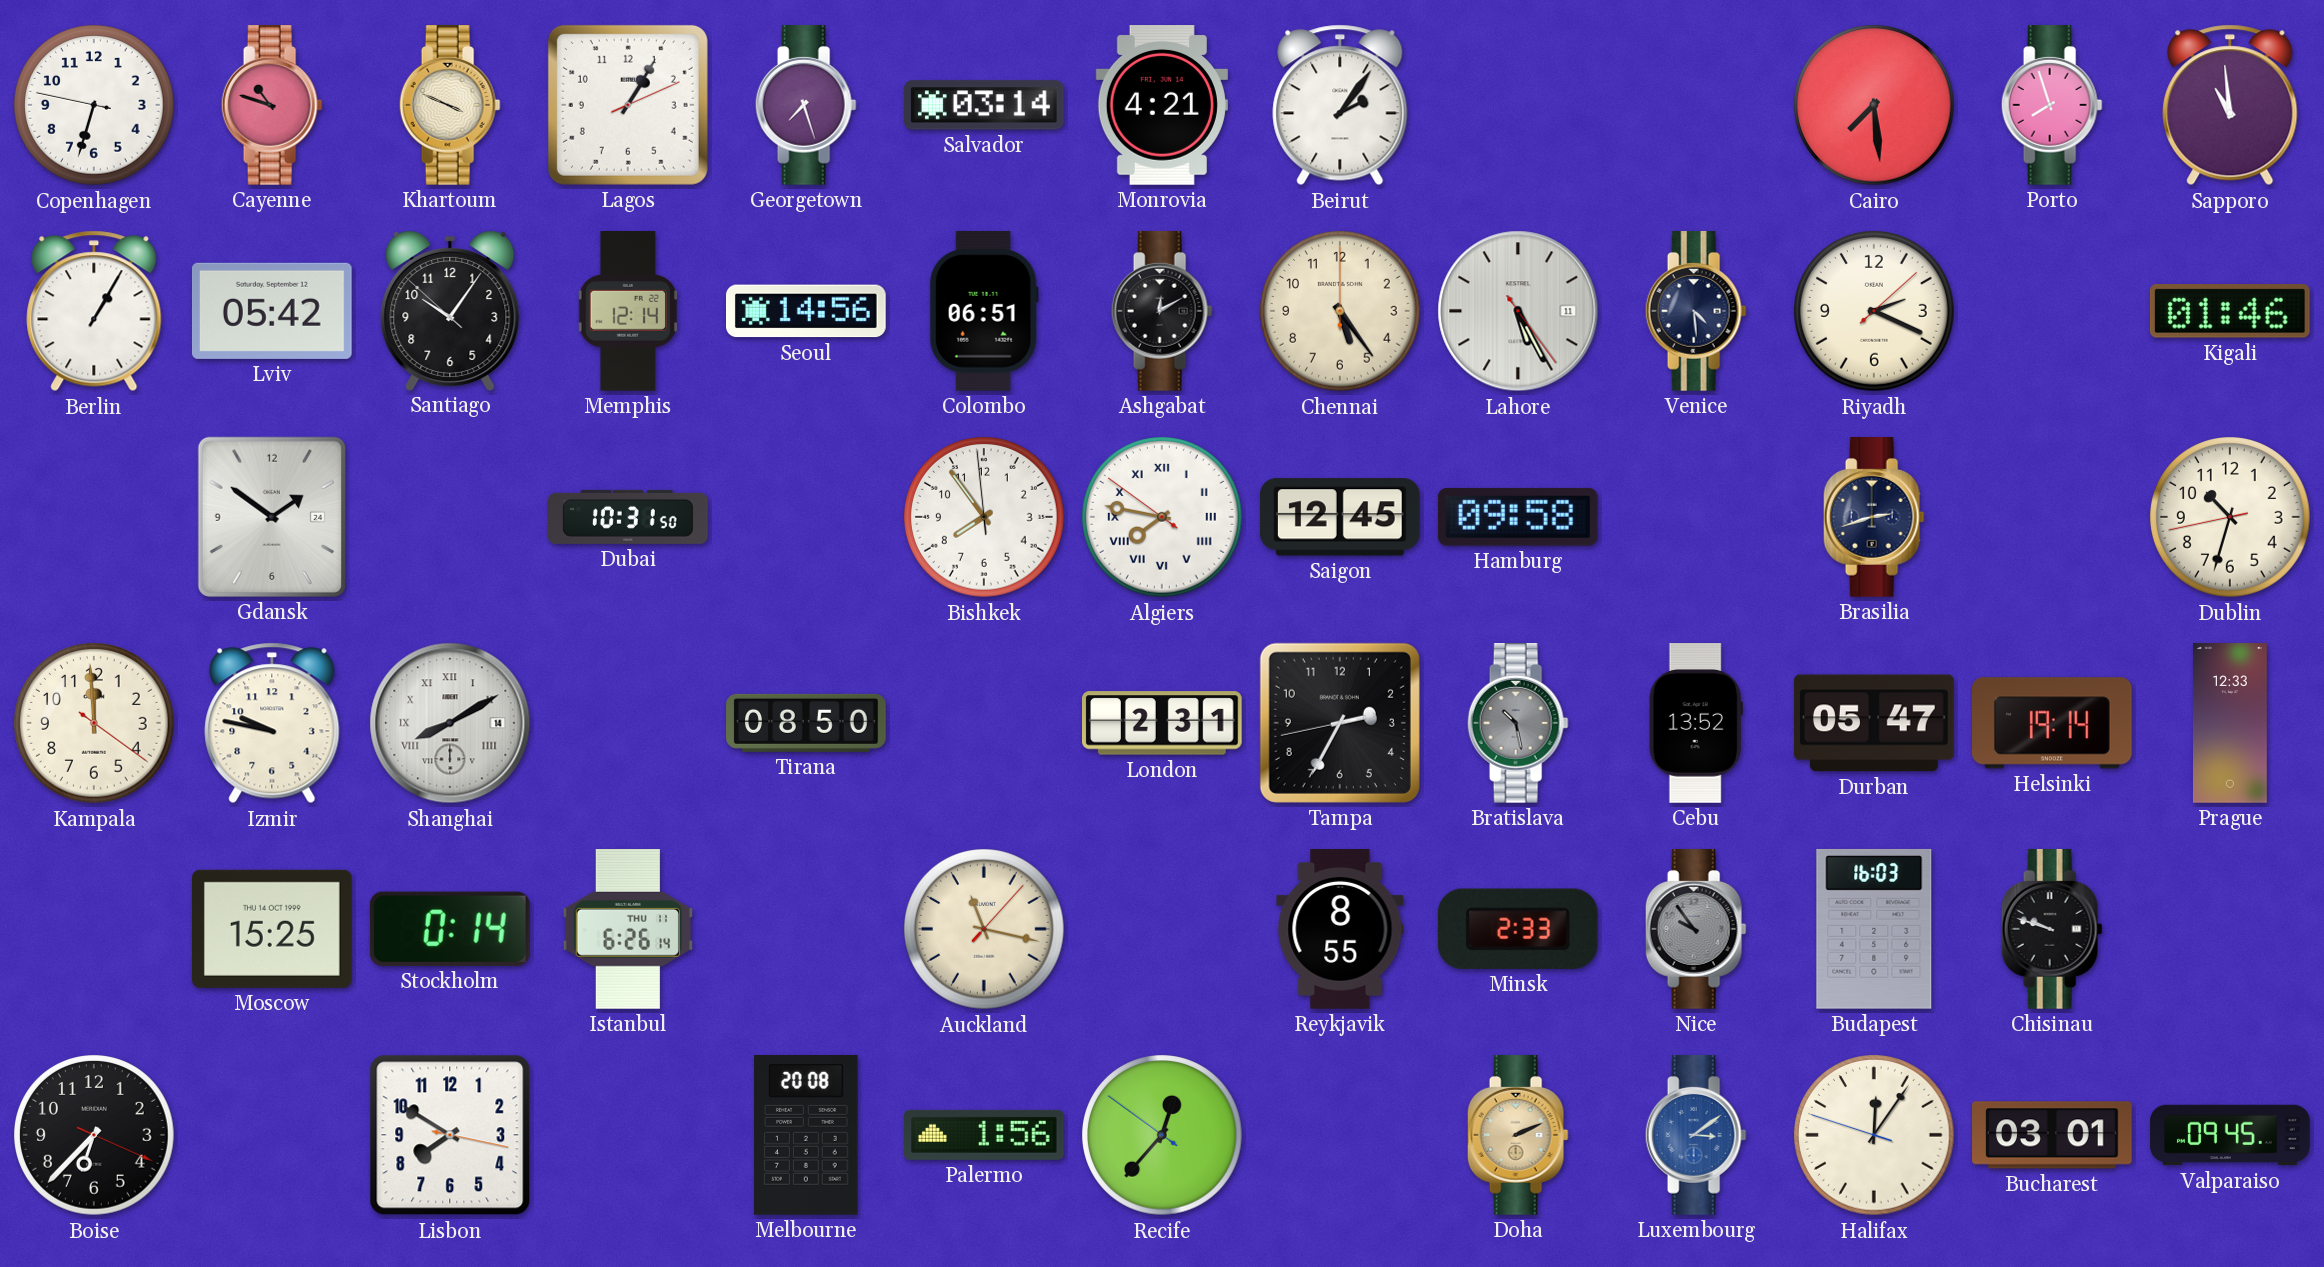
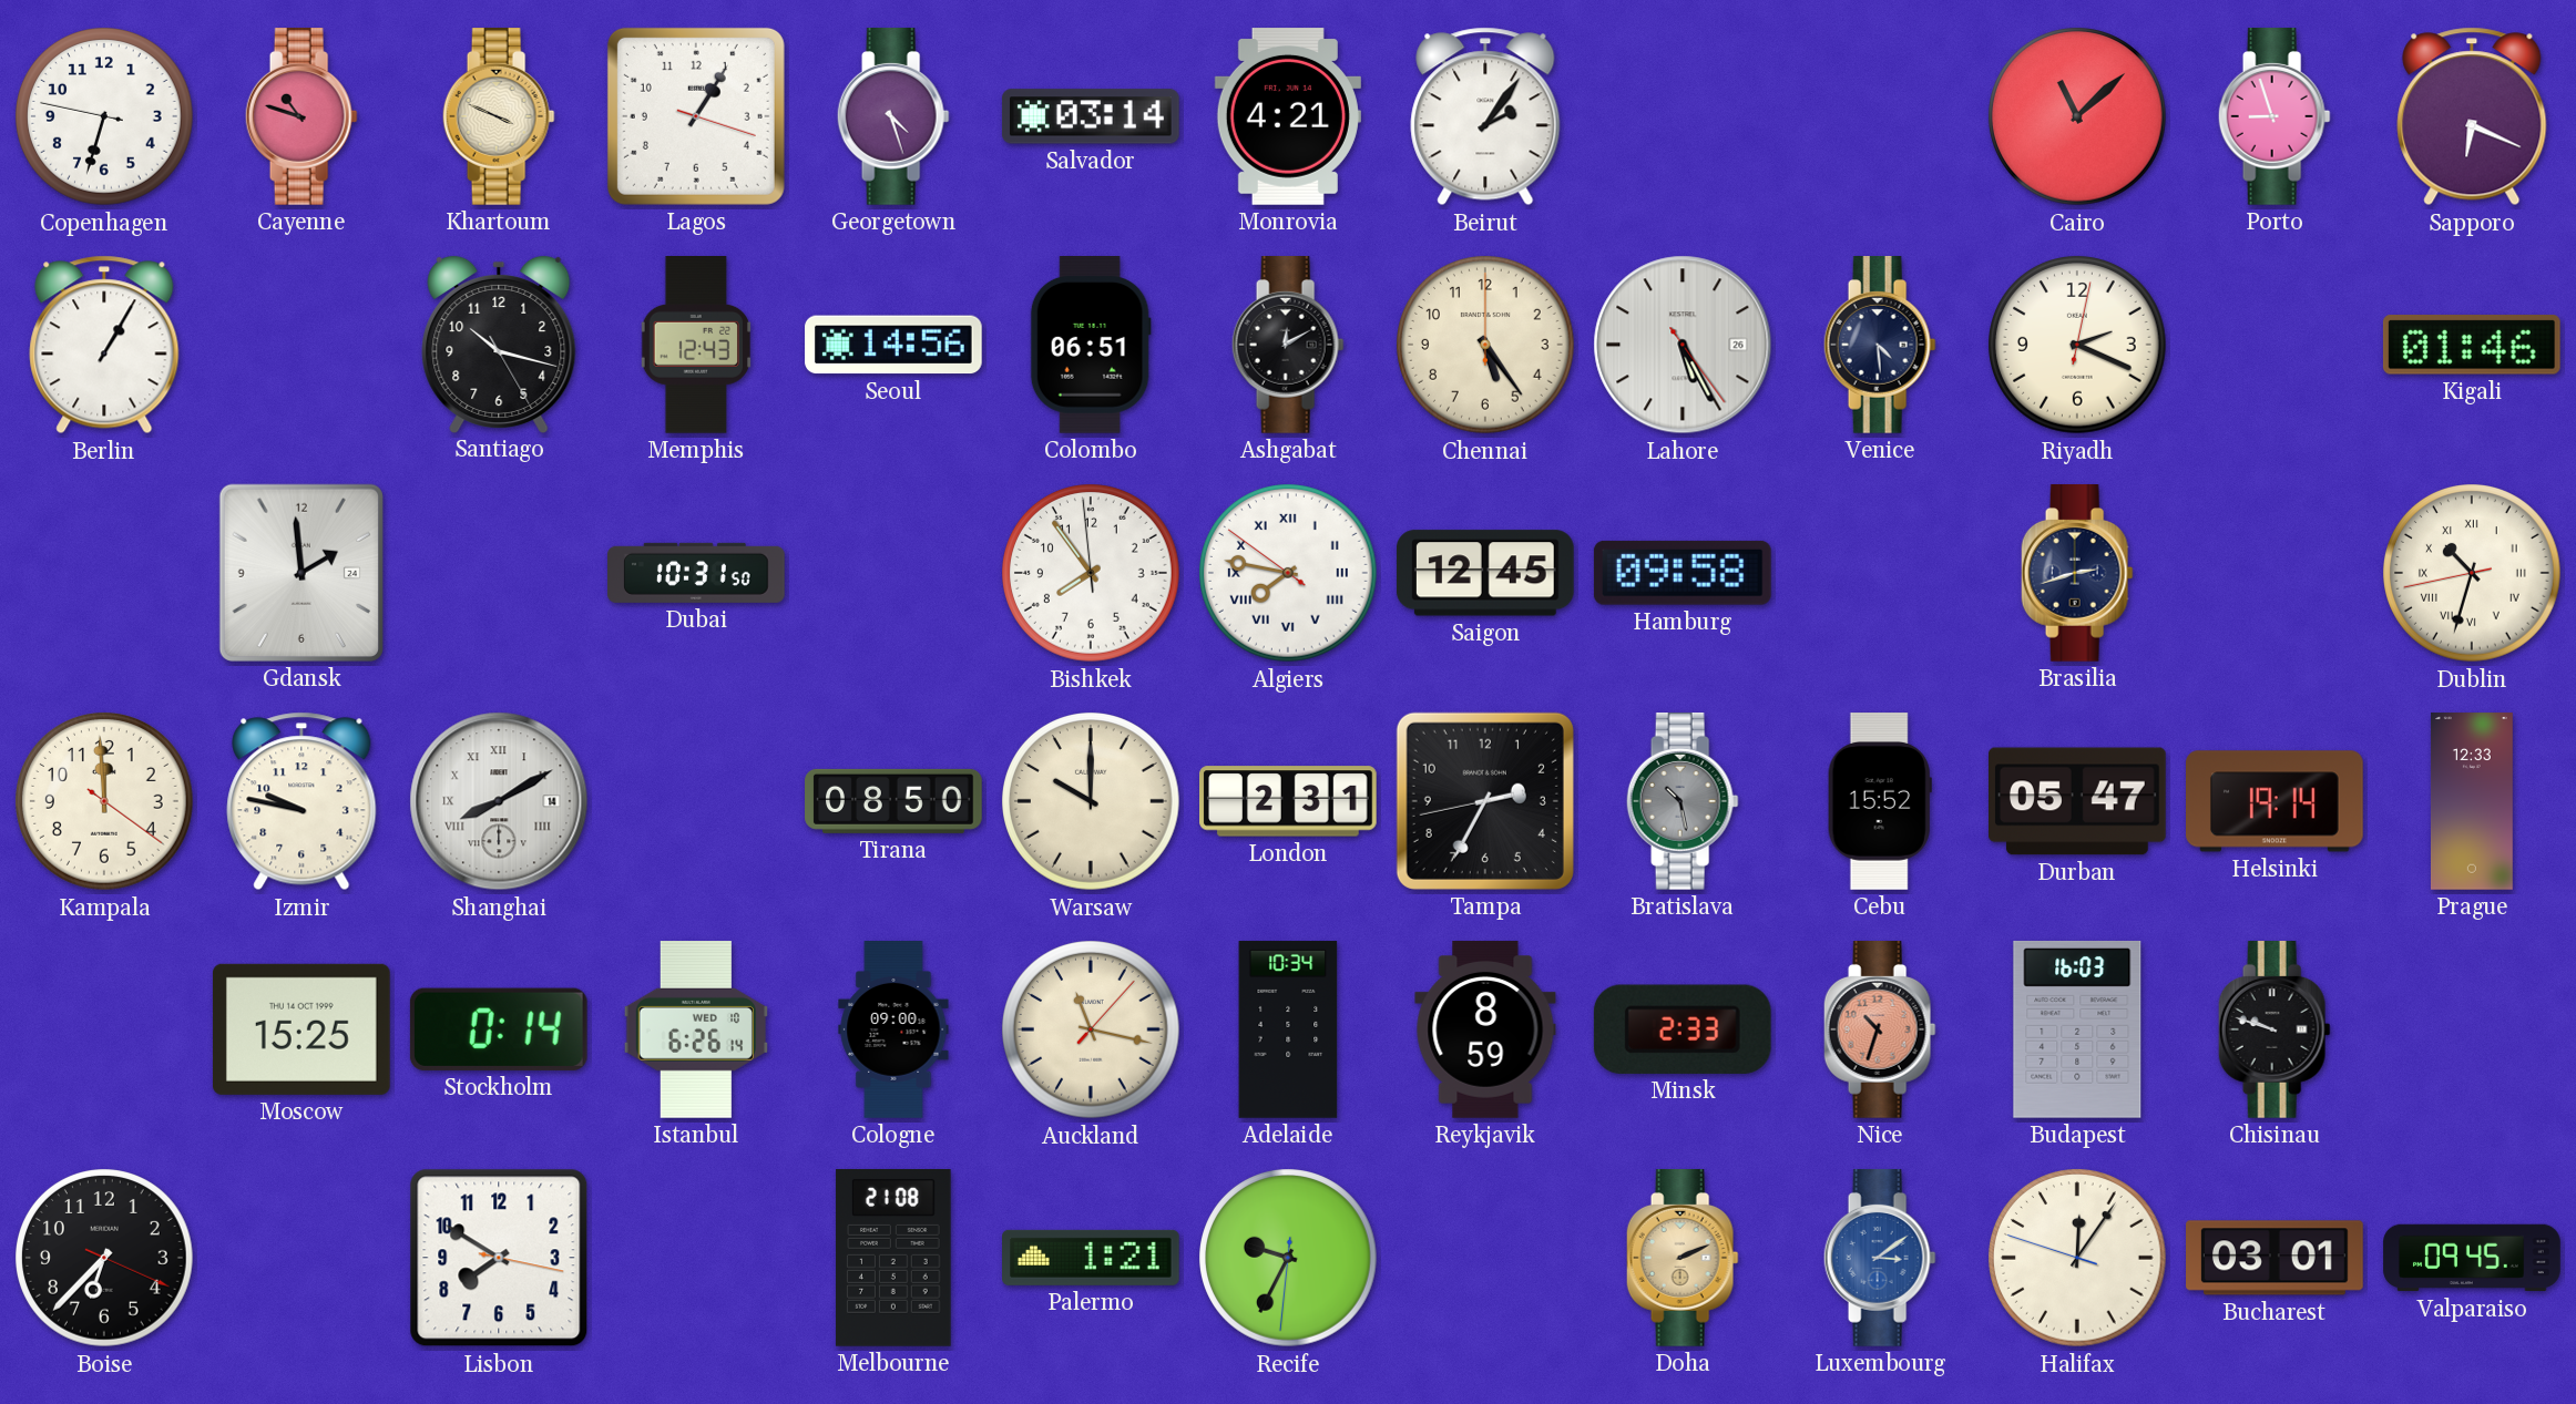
Lagos: 1:05:11 -> 1:05:18 (696, 116)
Georgetown: 7:27 -> 4:27 (893, 117)
Cairo: 7:29 -> 11:08 (2078, 117)
Porto: 7:57 -> 8:57 (2275, 117)
Sapporo: 10:59 -> 6:19 (2472, 116)
Lviv: 05:42 -> none (272, 311)
Santiago: 10:05 -> 10:17 (499, 344)
Memphis: 12:14 -> 12:43 (695, 346)
Lahore date: 11 -> 26 (1683, 345)
Riyadh: 2:19:08 -> 2:19:02 (2078, 346)
Gdansk: 1:51 -> 1:59 (301, 573)
Dublin numerals: Arabic -> Roman (2473, 574)
Warsaw: none -> 10:00 (1092, 802)
Cebu: 13:52 -> 15:52 (1880, 801)
Istanbul date: THU 11 -> WED 10 (696, 1031)
Cologne: none -> 09:00 (893, 1029)
Adelaide: none -> 10:34 (1288, 1029)
Reykjavik: 8:55 -> 8:59 (1485, 1029)
Nice: 9:54 -> 10:33 (1880, 1031)
Nice dial: grey -> salmon (1880, 1031)
Melbourne: 20:08 -> 21:08 (893, 1259)
Palermo: 1:56 -> 1:21 (1092, 1258)
Recife: 12:36 -> 9:34 (1289, 1259)
